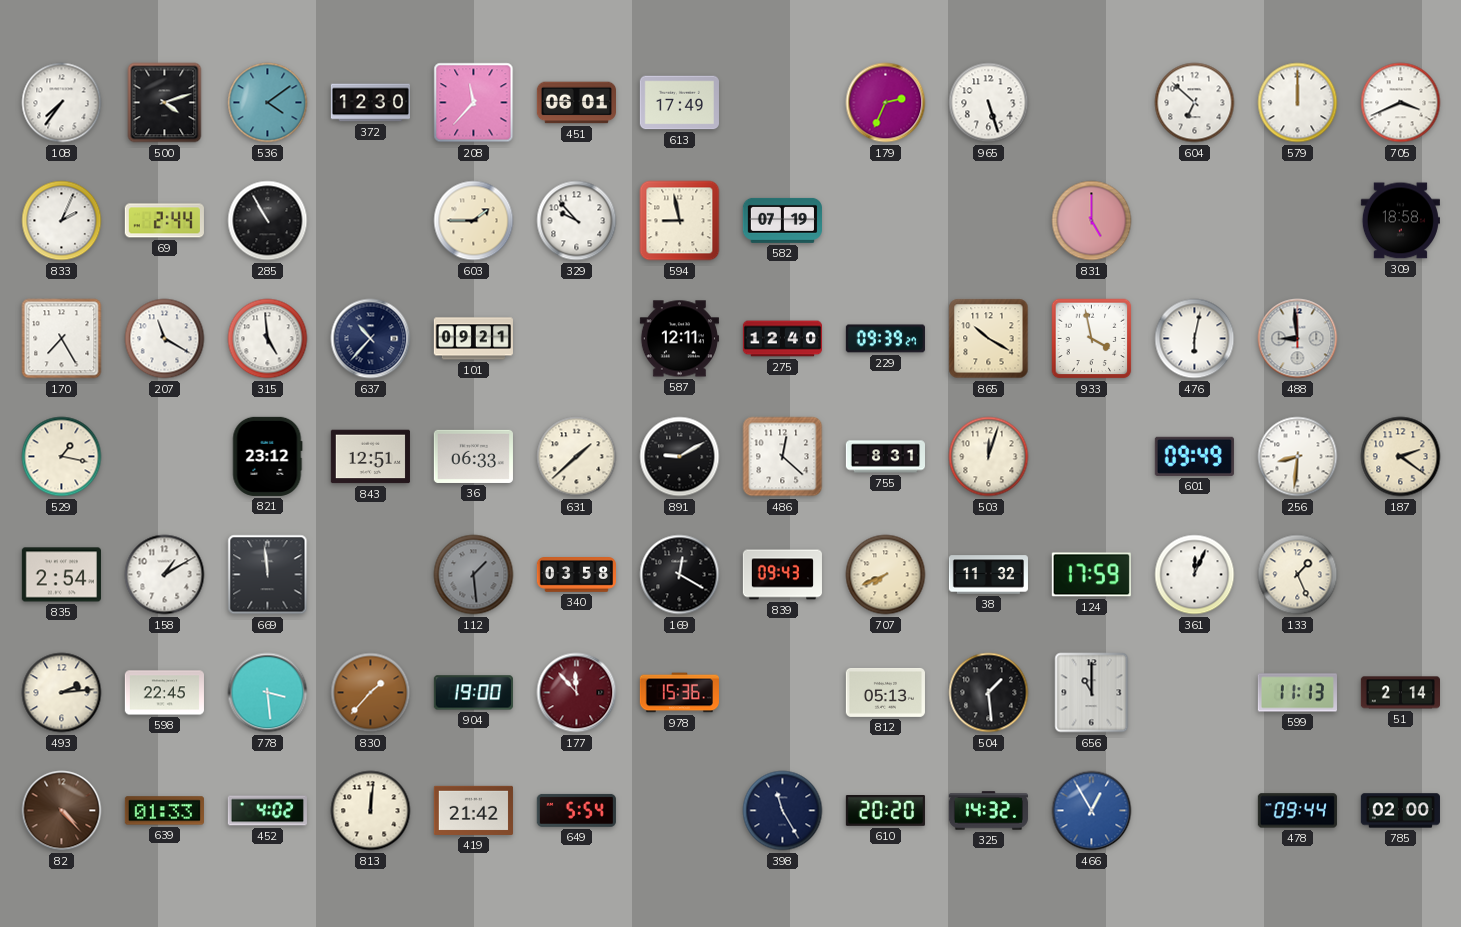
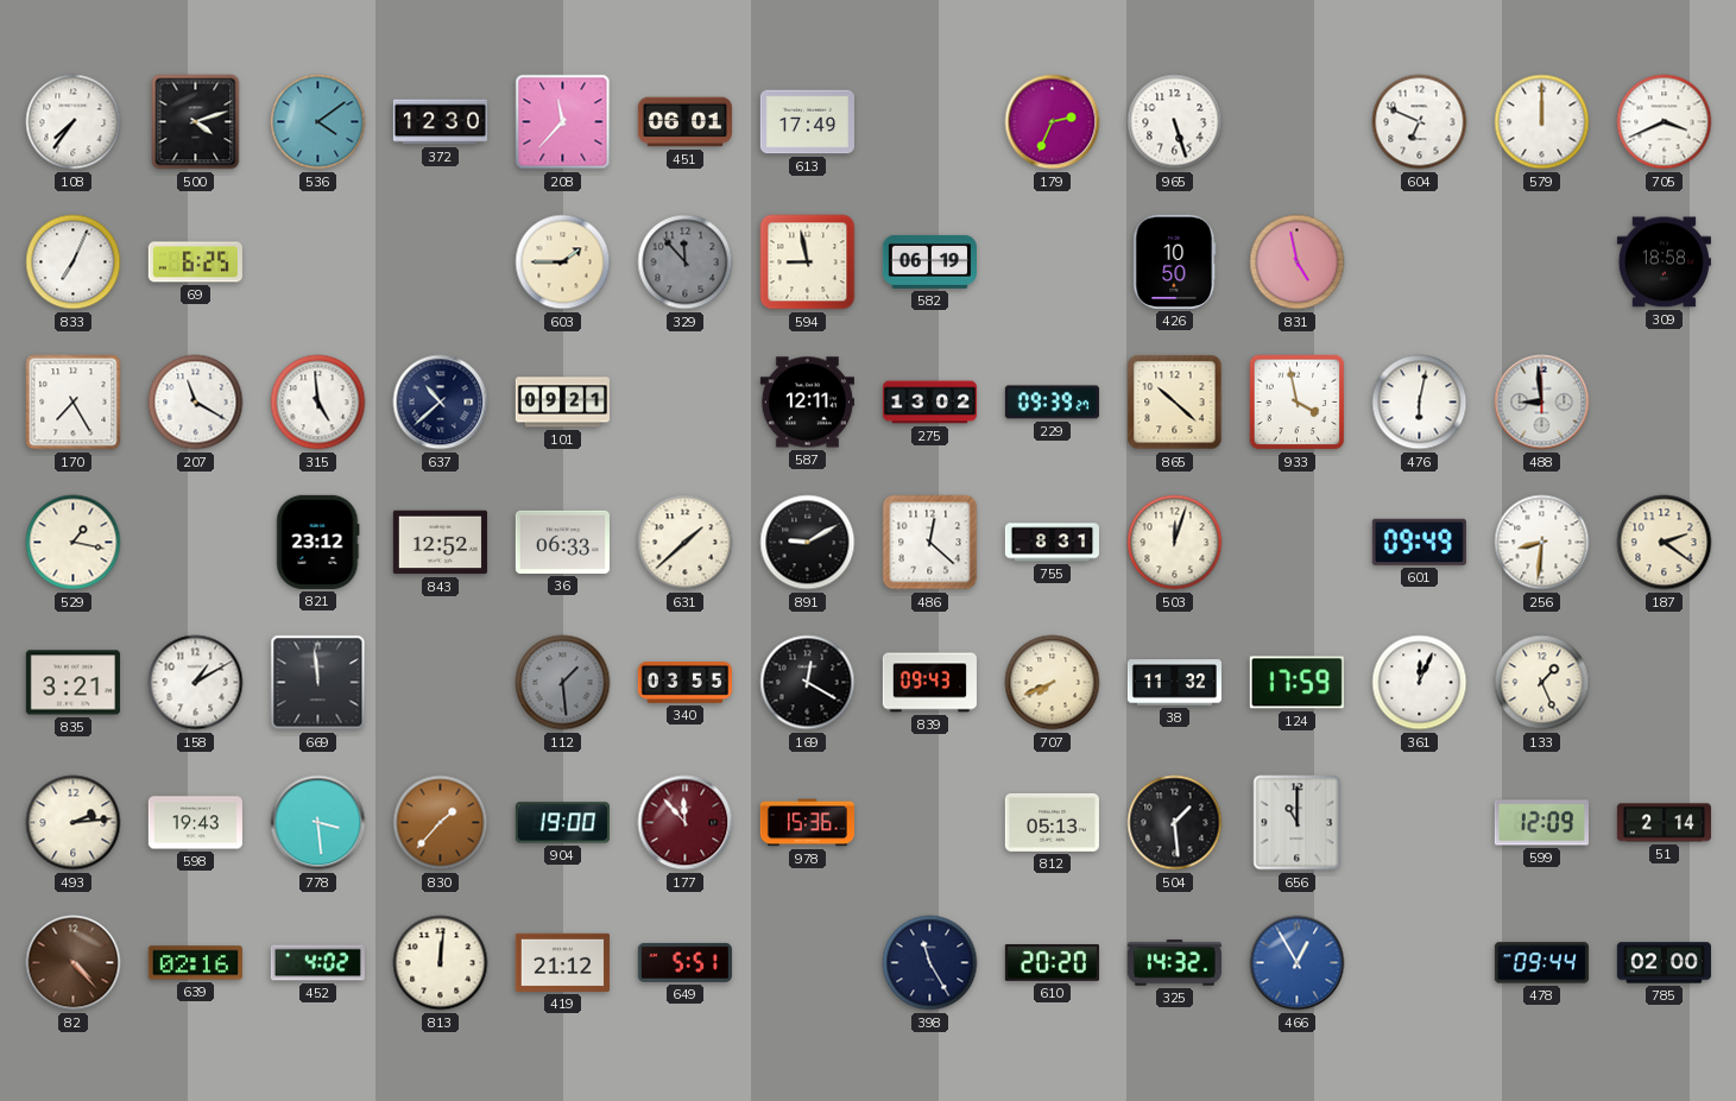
604: 6:52 -> 6:49 (1420, 122)
833: 2:04 -> 7:04 (74, 262)
69: 2:44 -> 6:25 (195, 262)
285: 10:55 -> none (268, 221)
329: 9:53 -> 11:53 (686, 262)
329 dial: white -> grey (686, 262)
582: 07:19 -> 06:19 (929, 261)
426: none -> 10:50 (1175, 261)
831: 5:00 -> 4:58 (1298, 262)
637: 10:37 -> 10:38 (441, 403)
275: 12:40 -> 13:02 (929, 403)
865: 10:20 -> 10:22 (1175, 403)
843: 12:51 -> 12:52 (440, 543)
835: 2:54 -> 3:21 (72, 683)
340: 03:58 -> 03:55 (684, 683)
598: 22:45 -> 19:43 (195, 823)
599: 11:13 -> 12:09 (1541, 823)
639: 01:33 -> 02:16 (195, 963)
419: 21:42 -> 21:12 (562, 962)
649: 5:54 -> 5:51 (684, 962)
